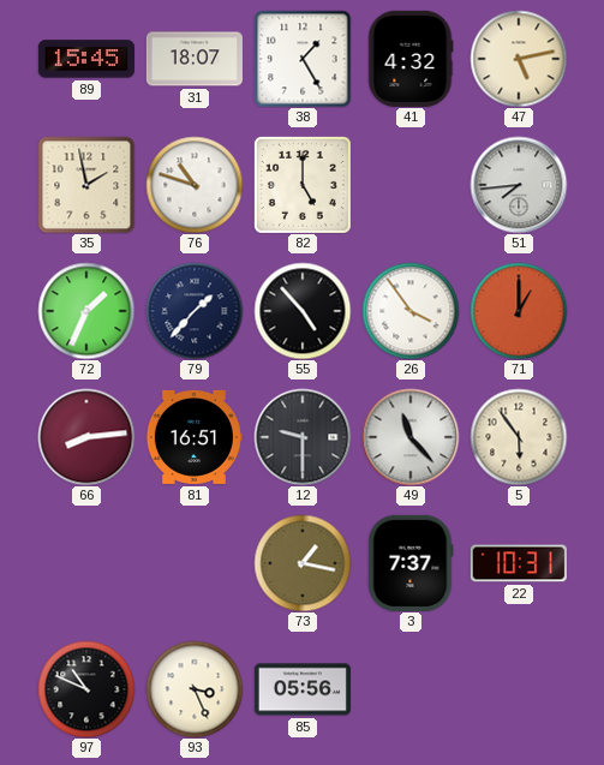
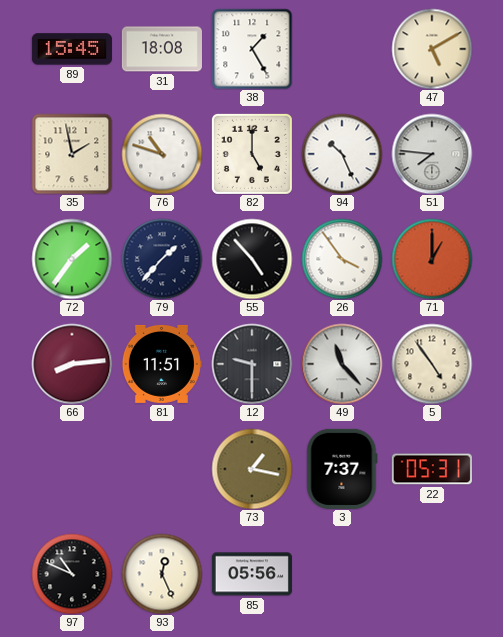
31: 18:07 -> 18:08 (162, 49)
41: 4:32 -> none (411, 59)
47: 5:13 -> 5:10 (432, 49)
94: none -> 10:26 (342, 154)
51: 7:44 -> 7:46 (432, 154)
72: 1:34 -> 1:36 (72, 259)
81: 16:51 -> 11:51 (162, 364)
5: 5:54 -> 4:54 (432, 364)
22: 10:31 -> 05:31 (432, 469)
93: 3:26 -> 12:26 (162, 574)
